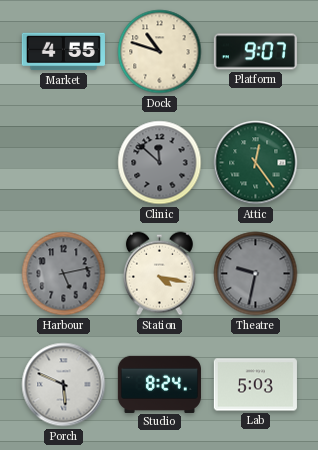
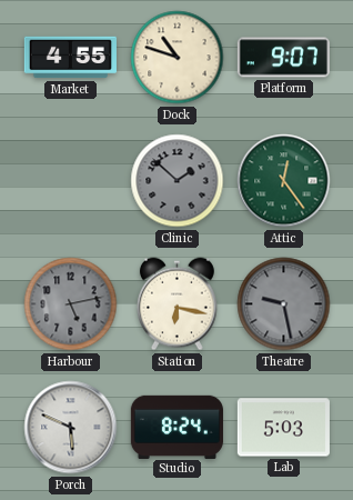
Clinic: 11:52 -> 1:52 (178, 181)
Station: 4:17 -> 6:17 (176, 304)
Theatre: 9:32 -> 9:28 (284, 304)
